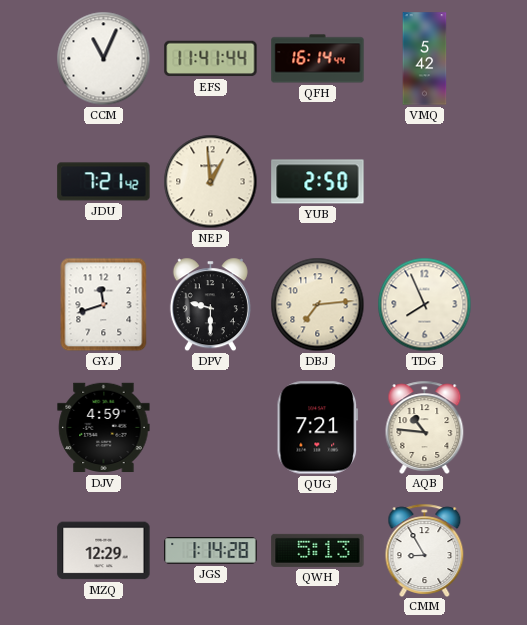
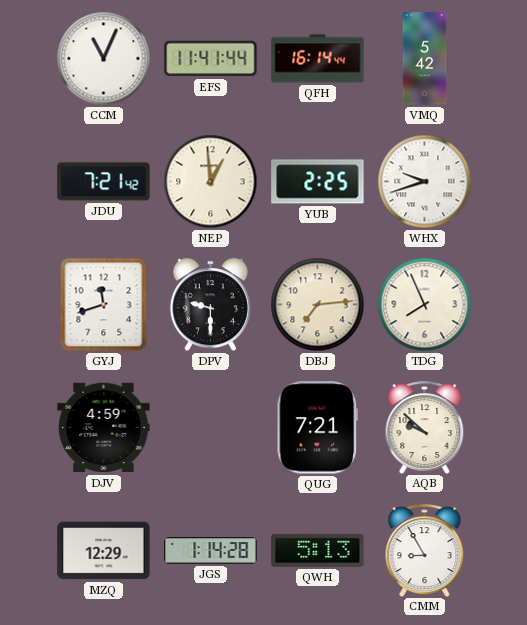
YUB: 2:50 -> 2:25 (318, 182)
WHX: none -> 9:42 (425, 182)
AQB: 10:46 -> 9:52 (425, 427)
